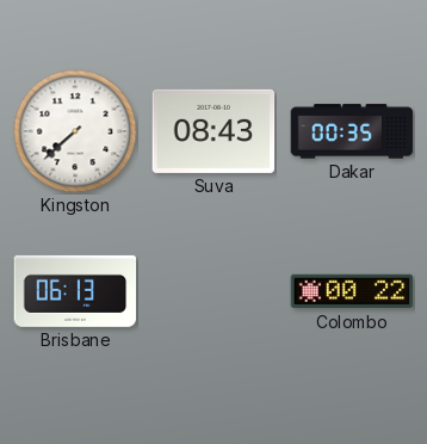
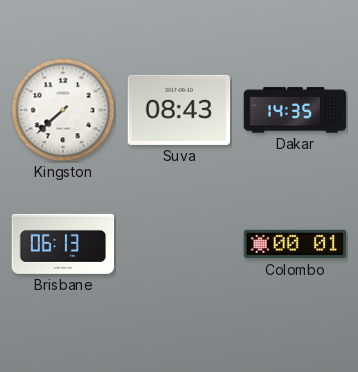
Dakar: 00:35 -> 14:35 (295, 110)
Colombo: 00:22 -> 00:01 (295, 244)
